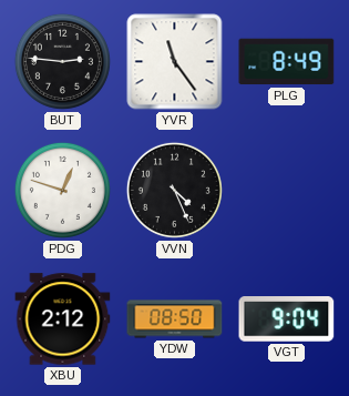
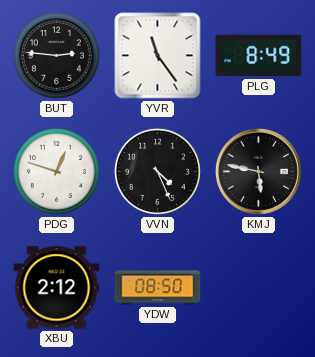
KMJ: none -> 5:47 (258, 171)
VGT: 9:04 -> none (287, 319)
